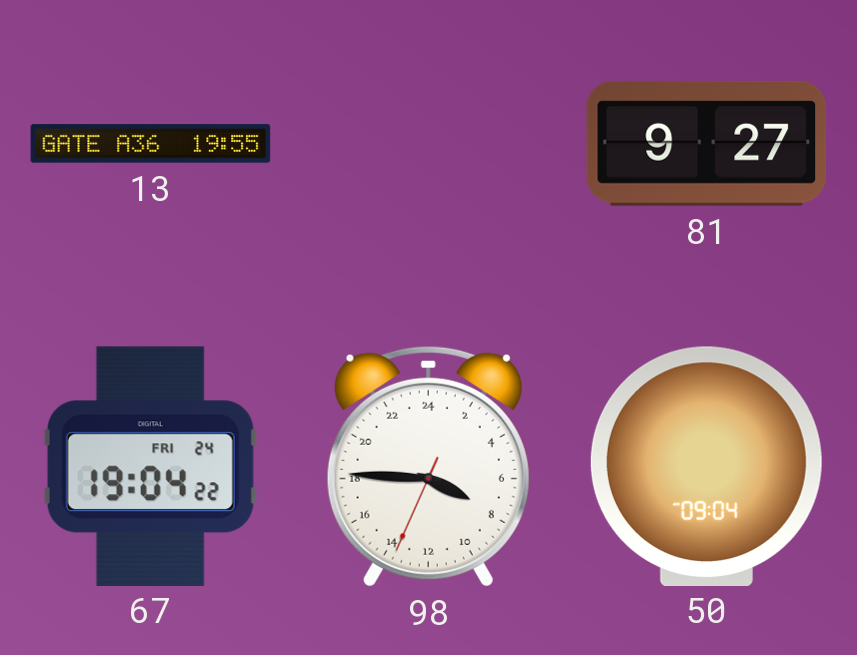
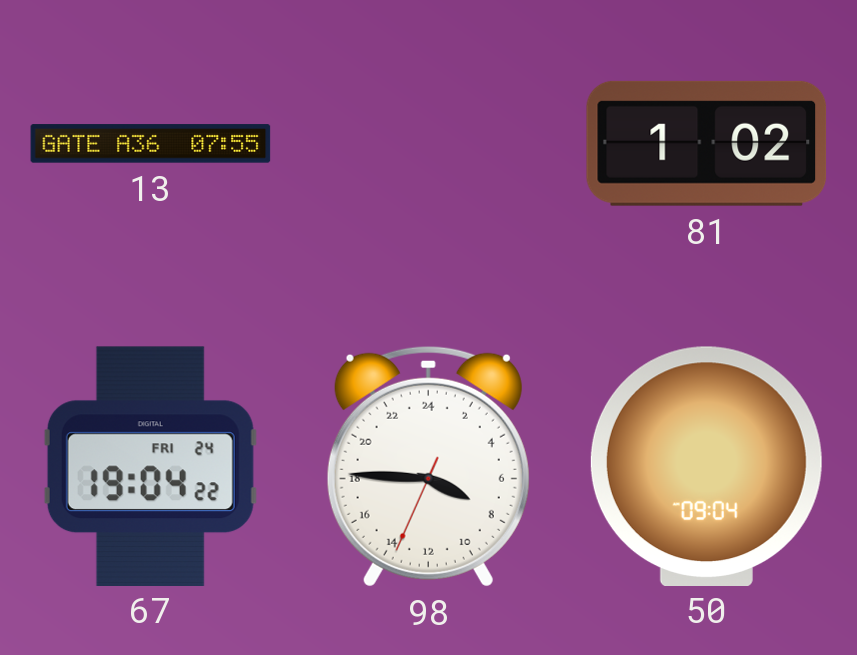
13: 19:55 -> 07:55 (151, 144)
81: 9:27 -> 1:02 (707, 143)
